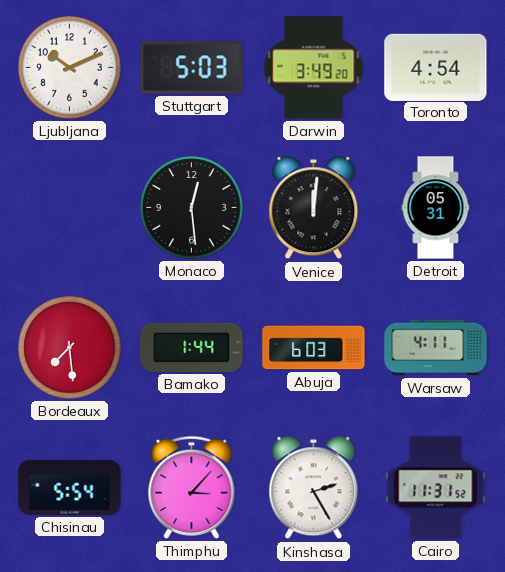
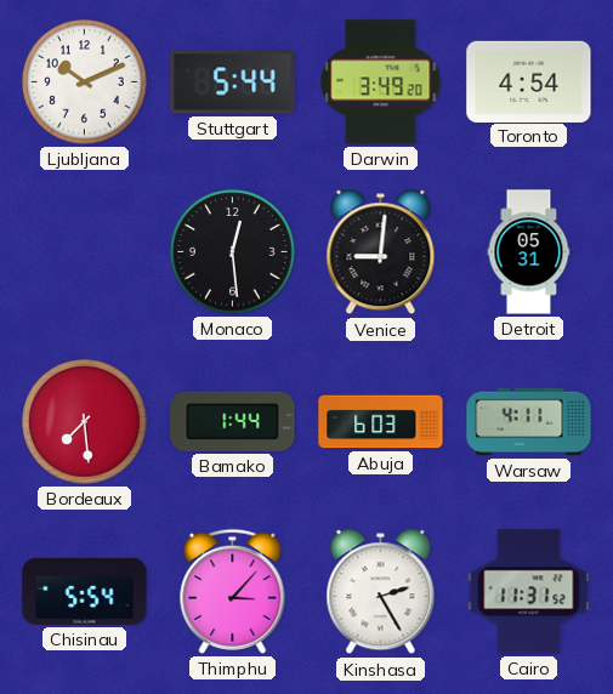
Stuttgart: 5:03 -> 5:44 (233, 83)
Venice: 12:01 -> 9:01 (381, 252)
